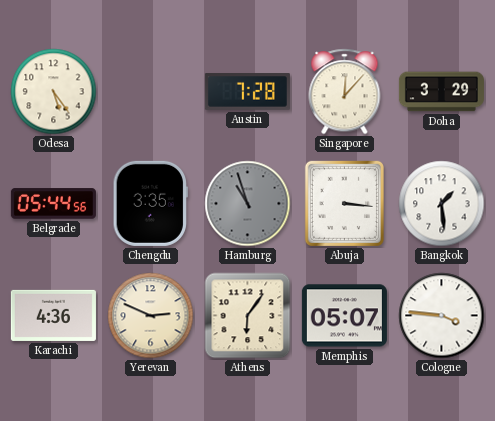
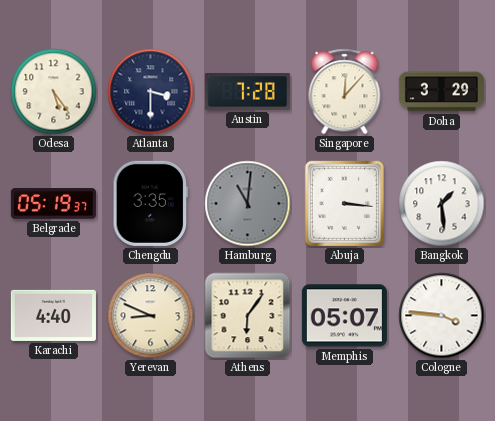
Atlanta: none -> 3:30 (151, 92)
Belgrade: 05:44 -> 05:19 (53, 204)
Hamburg: 10:57 -> 11:01 (248, 204)
Karachi: 4:36 -> 4:40 (53, 315)
Yerevan: 2:49 -> 8:49 (151, 316)
